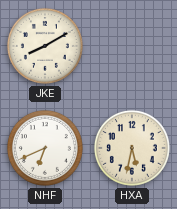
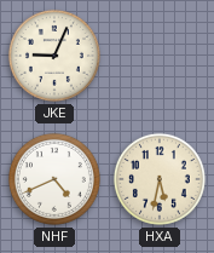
JKE: 8:10 -> 9:04 (54, 56)
NHF: 6:41 -> 4:41 (54, 179)
